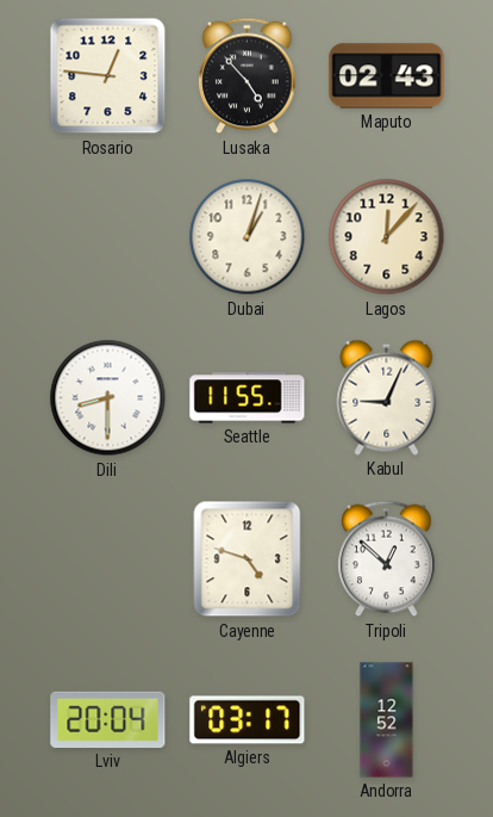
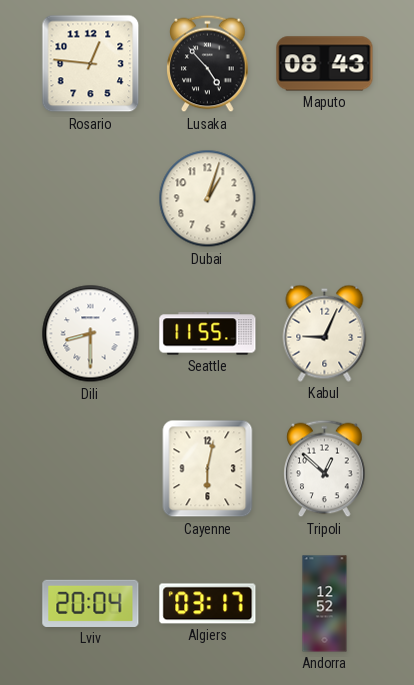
Maputo: 02:43 -> 08:43 (325, 64)
Lagos: 12:07 -> none (387, 237)
Cayenne: 4:48 -> 6:02 (208, 469)
